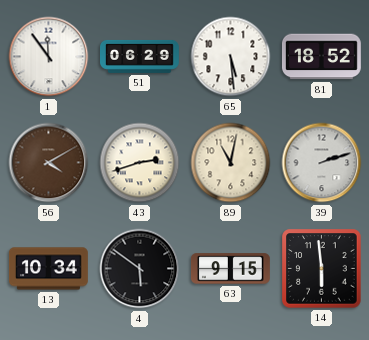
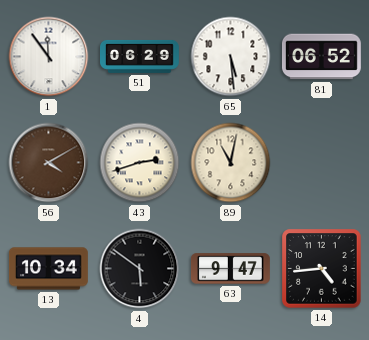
81: 18:52 -> 06:52 (322, 57)
39: 2:12 -> none (322, 163)
63: 9:15 -> 9:47 (230, 269)
14: 5:59 -> 4:44 (322, 269)
